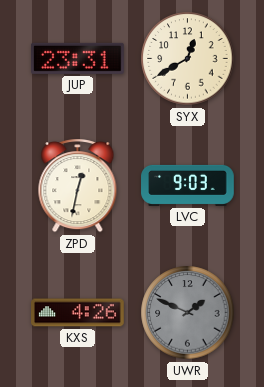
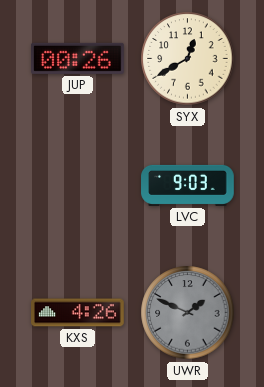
JUP: 23:31 -> 00:26 (78, 58)
ZPD: 12:32 -> none (78, 186)
